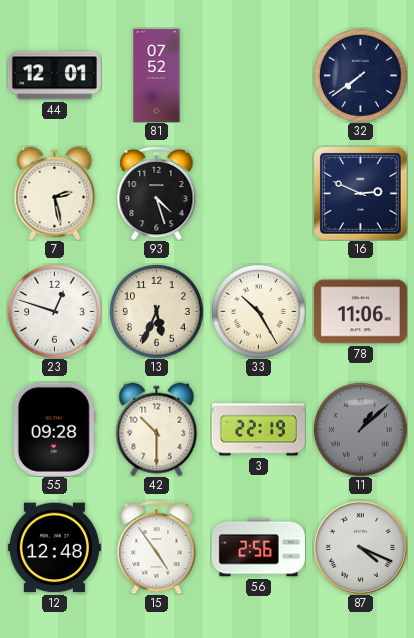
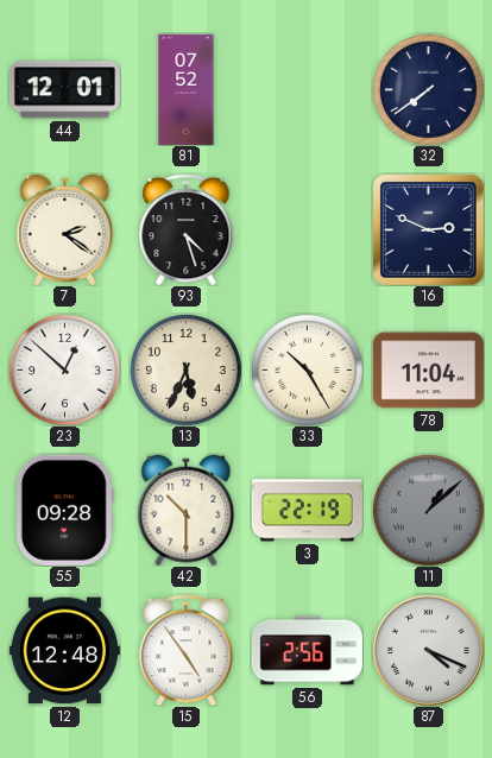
7: 2:28 -> 2:21 (65, 229)
23: 12:48 -> 12:52 (65, 371)
78: 11:06 -> 11:04 (428, 371)
